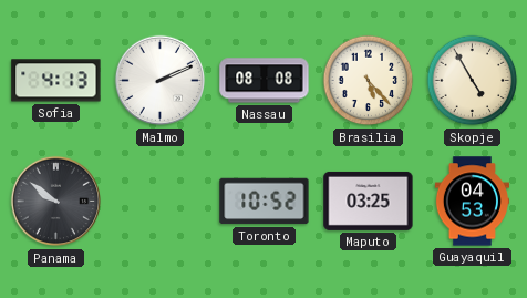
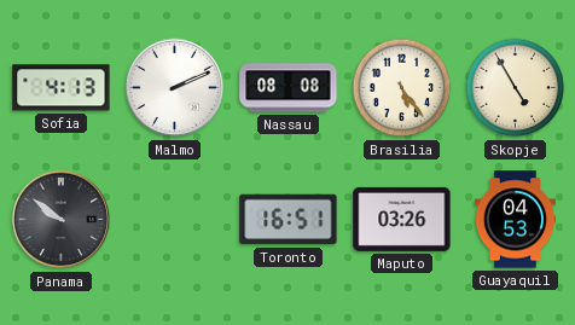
Brasilia: 5:23 -> 5:24 (402, 88)
Toronto: 10:52 -> 16:51 (289, 220)
Maputo: 03:25 -> 03:26 (402, 219)
